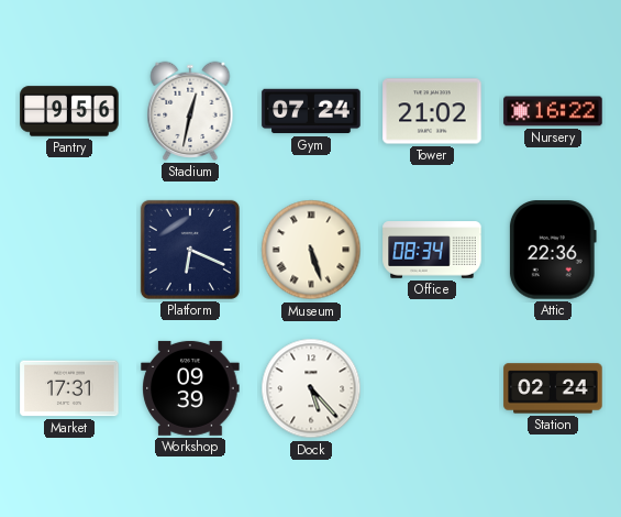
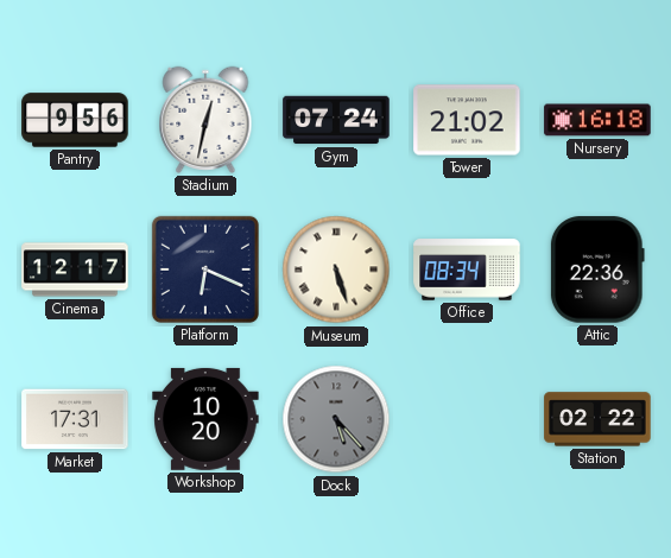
Nursery: 16:22 -> 16:18 (597, 120)
Cinema: none -> 12:17 (75, 270)
Workshop: 09:39 -> 10:20 (205, 419)
Dock dial: white -> grey (336, 419)
Station: 02:24 -> 02:22 (597, 419)
